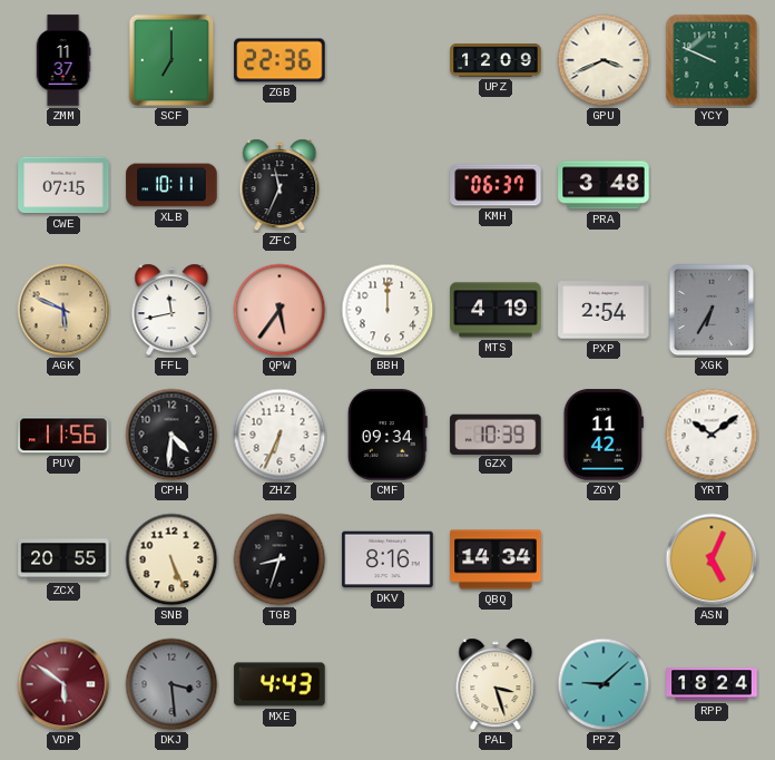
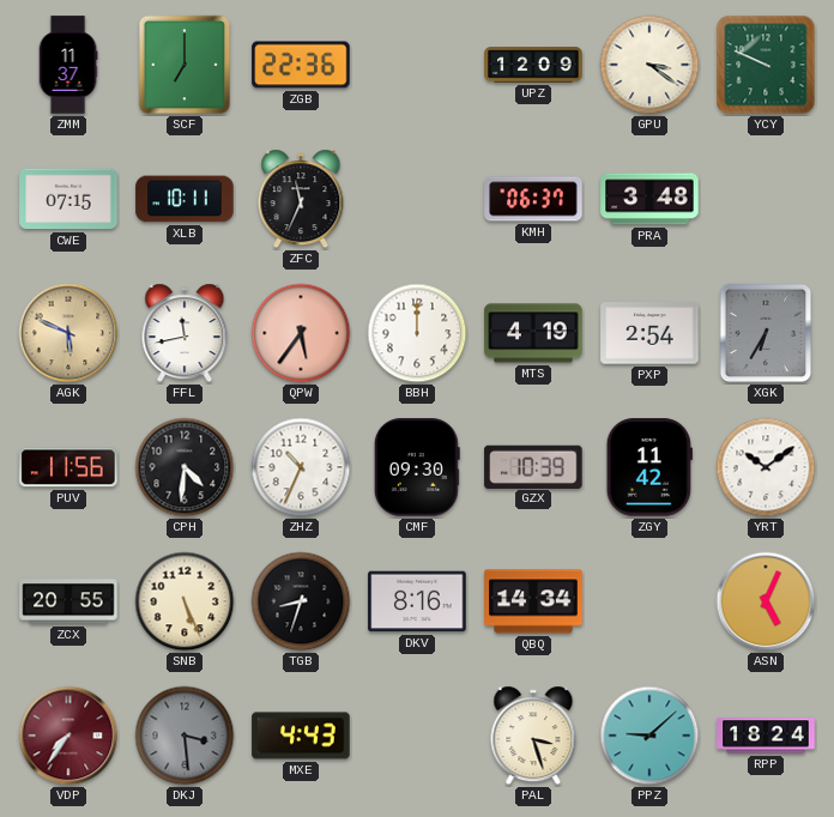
GPU: 3:41 -> 3:21 (649, 65)
ZHZ: 6:34 -> 10:34 (301, 467)
CMF: 09:34 -> 09:30 (417, 467)
VDP: 5:51 -> 7:36 (68, 736)
